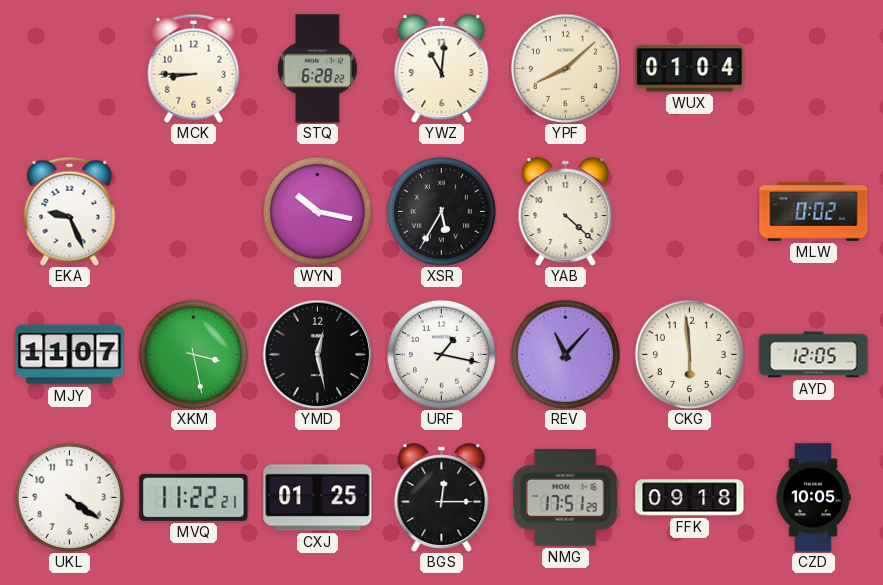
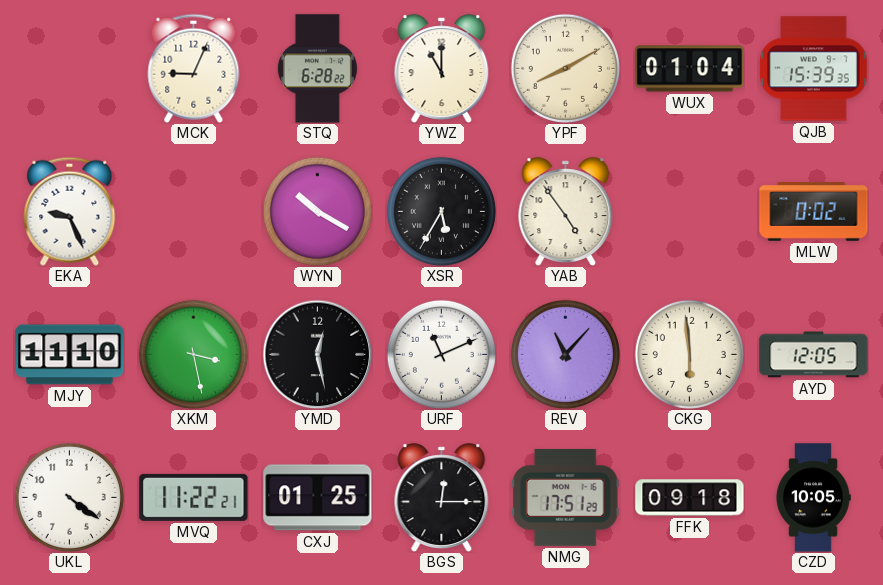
MCK: 8:45 -> 9:04 (194, 68)
YWZ: 11:01 -> 11:00 (442, 68)
YPF: 8:08 -> 8:10 (565, 68)
QJB: none -> 15:39 (814, 69)
WYN: 10:17 -> 10:20 (317, 211)
YAB: 4:22 -> 4:54 (566, 211)
MJY: 11:07 -> 11:10 (70, 355)
URF: 1:17 -> 11:11 (441, 354)
